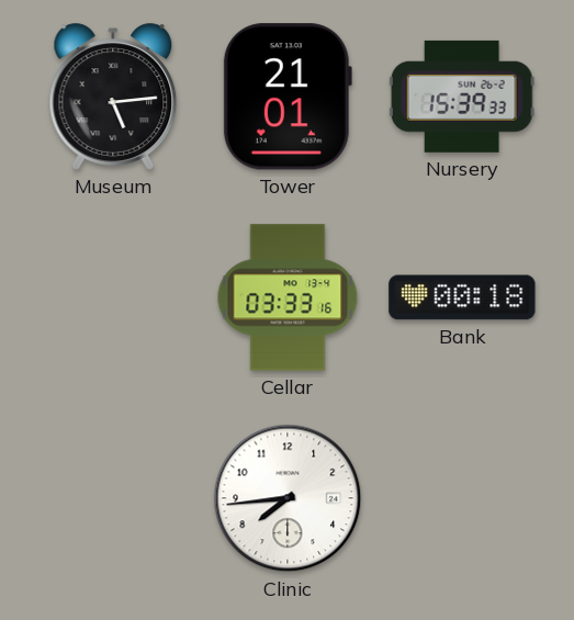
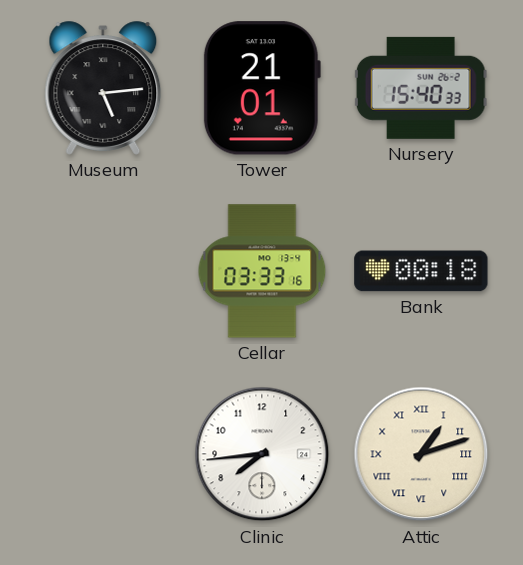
Nursery: 15:39 -> 15:40 (421, 88)
Attic: none -> 1:12 (421, 454)
